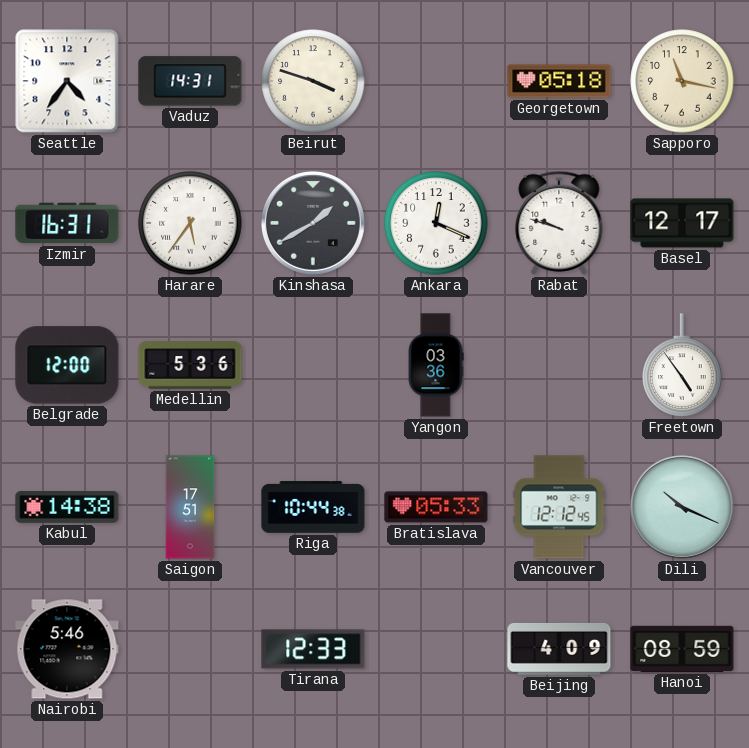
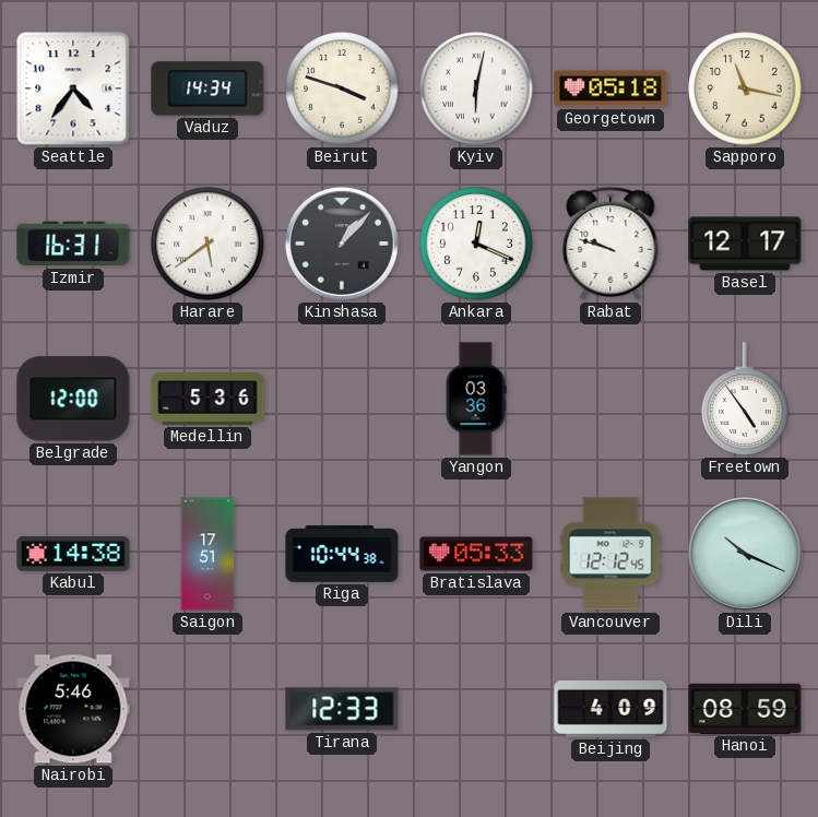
Vaduz: 14:31 -> 14:34 (208, 88)
Kyiv: none -> 6:02 (476, 88)
Harare: 5:36 -> 5:39 (208, 244)
Kinshasa: 1:40 -> 1:07 (342, 244)
